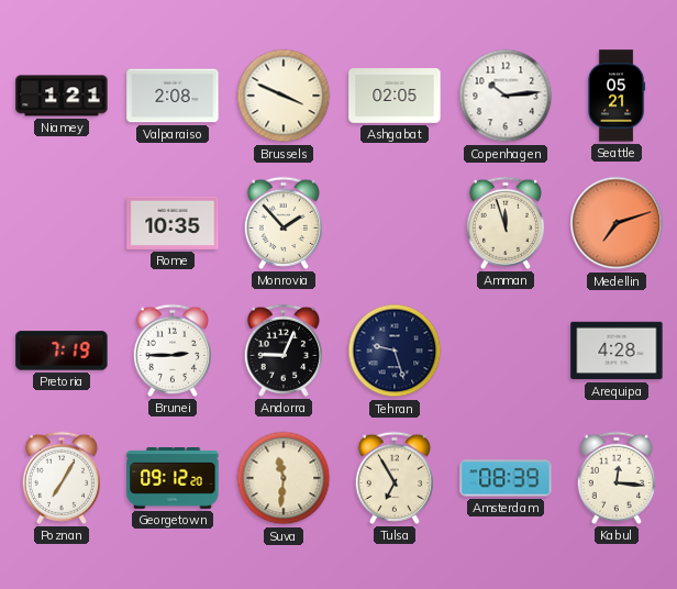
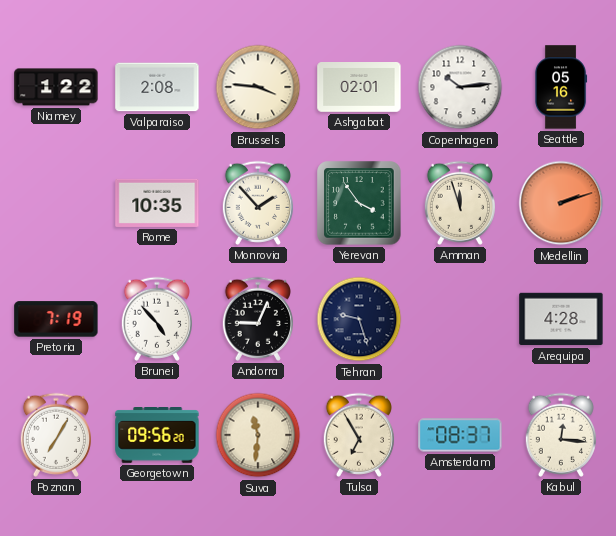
Niamey: 1:21 -> 1:22 (56, 87)
Brussels: 3:49 -> 3:46 (258, 87)
Ashgabat: 02:05 -> 02:01 (359, 88)
Seattle: 05:21 -> 05:16 (561, 87)
Yerevan: none -> 3:54 (359, 203)
Medellin: 7:12 -> 2:12 (561, 203)
Brunei: 2:45 -> 4:53 (157, 319)
Georgetown: 09:12 -> 09:56 (157, 436)
Amsterdam: 08:39 -> 08:37 (460, 435)
